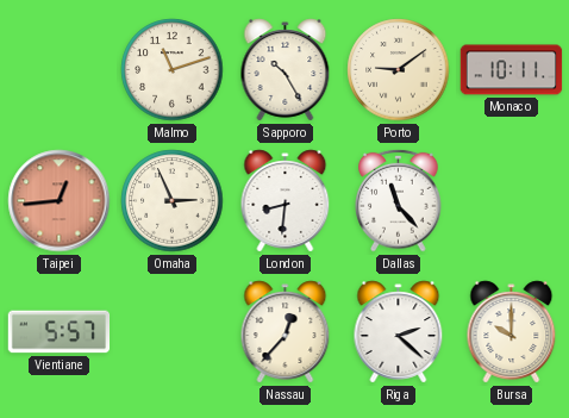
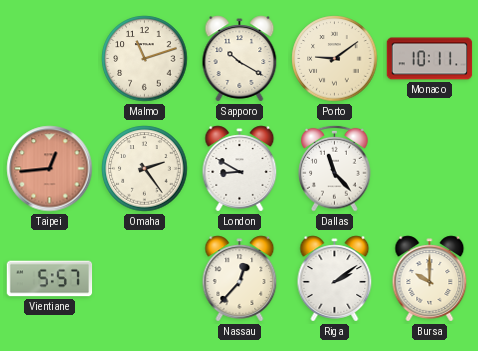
Sapporo: 10:25 -> 10:20 (240, 59)
Omaha: 2:56 -> 2:24 (145, 169)
London: 8:31 -> 8:50 (240, 169)
Riga: 2:22 -> 2:09 (335, 279)
